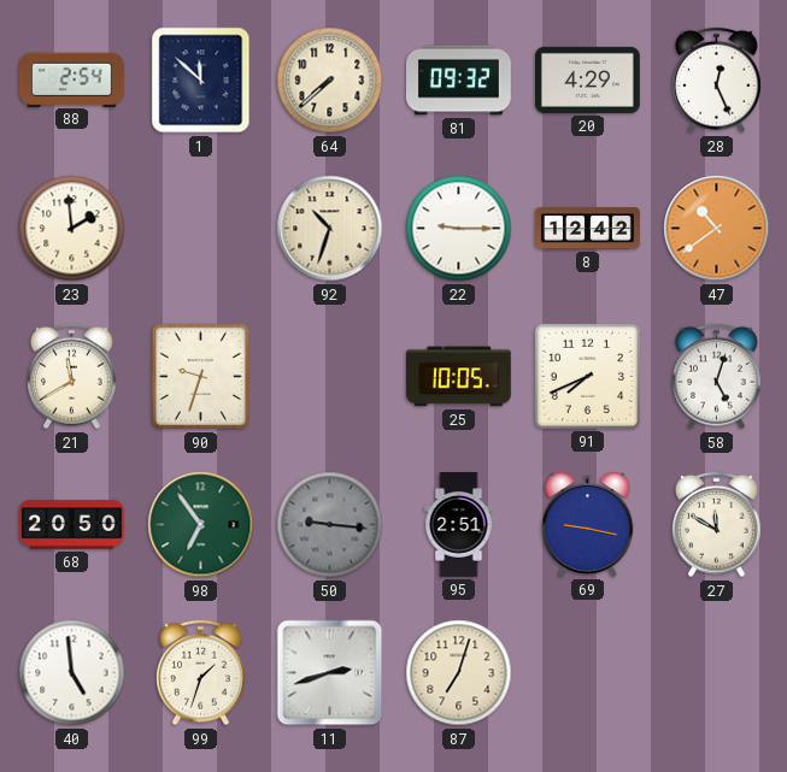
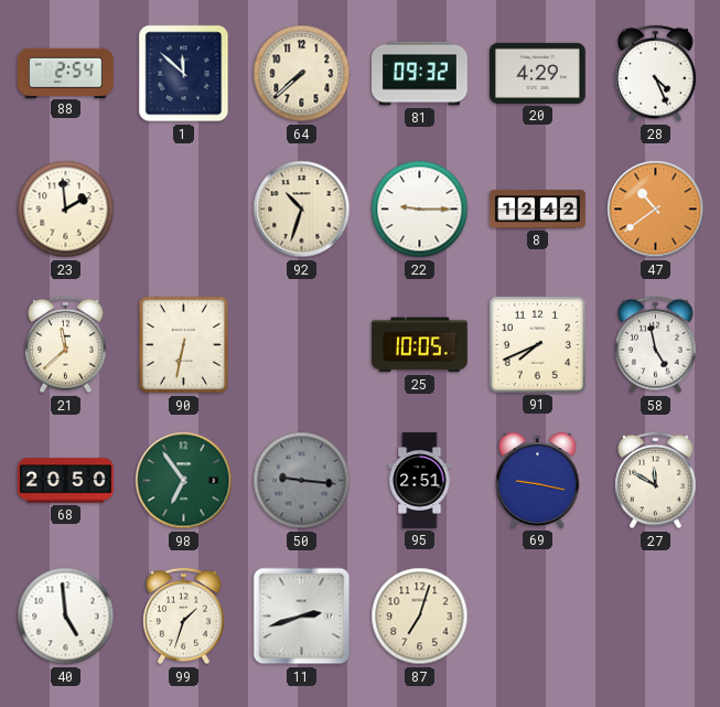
28: 12:26 -> 4:26 (656, 74)
21: 11:40 -> 11:38 (66, 345)
90: 9:33 -> 6:32 (184, 345)
58: 5:03 -> 4:58 (656, 345)
